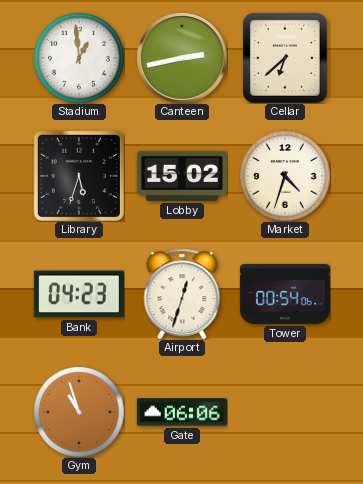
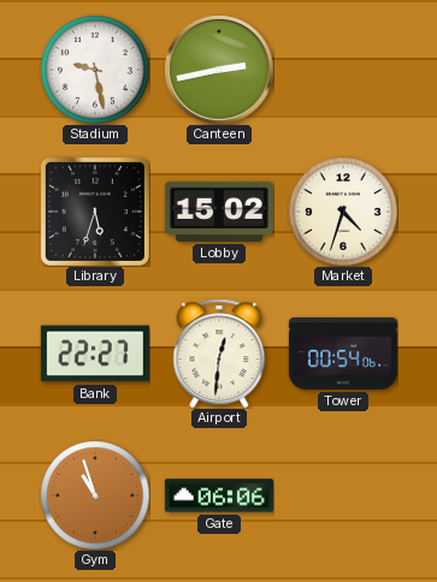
Stadium: 12:59 -> 9:28 (95, 70)
Cellar: 6:38 -> none (285, 58)
Bank: 04:23 -> 22:27 (95, 354)
Airport: 12:33 -> 12:31 (219, 354)
